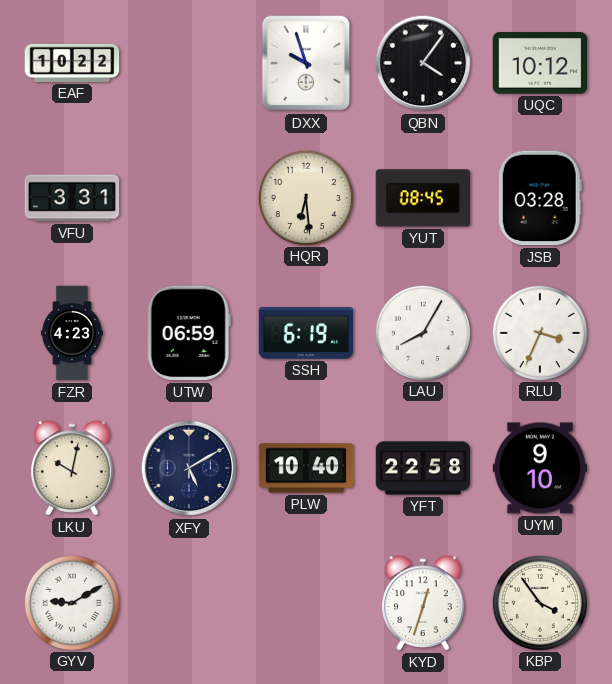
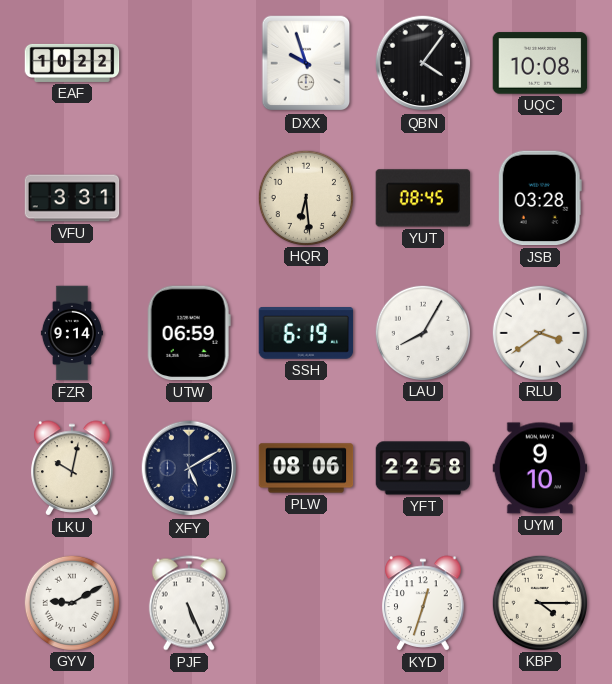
UQC: 10:12 -> 10:08 (540, 63)
FZR: 4:23 -> 9:14 (72, 333)
RLU: 3:34 -> 3:39 (539, 332)
PLW: 10:40 -> 08:06 (306, 468)
PJF: none -> 5:26 (189, 603)
KBP: 3:54 -> 4:15 (539, 602)
